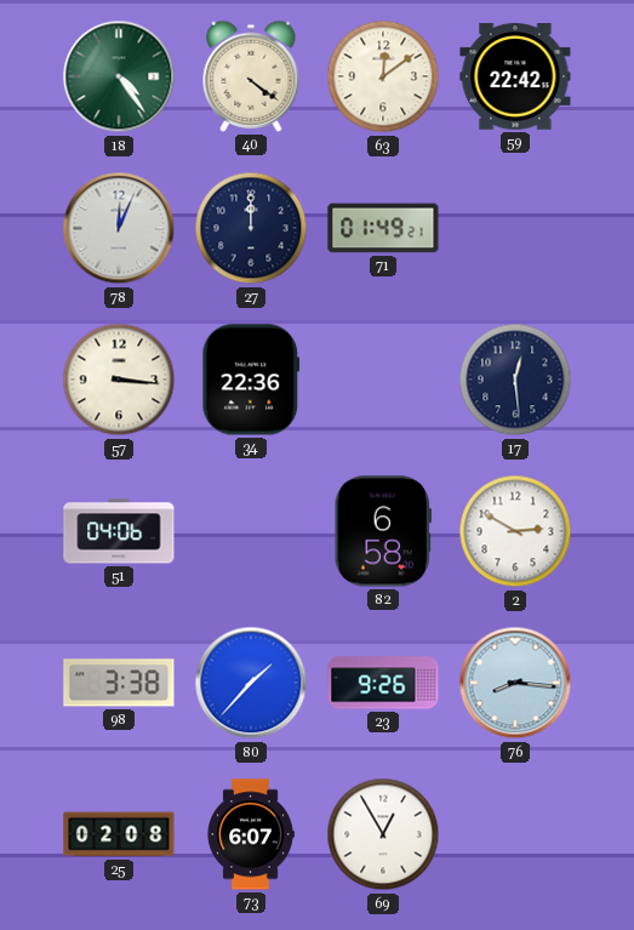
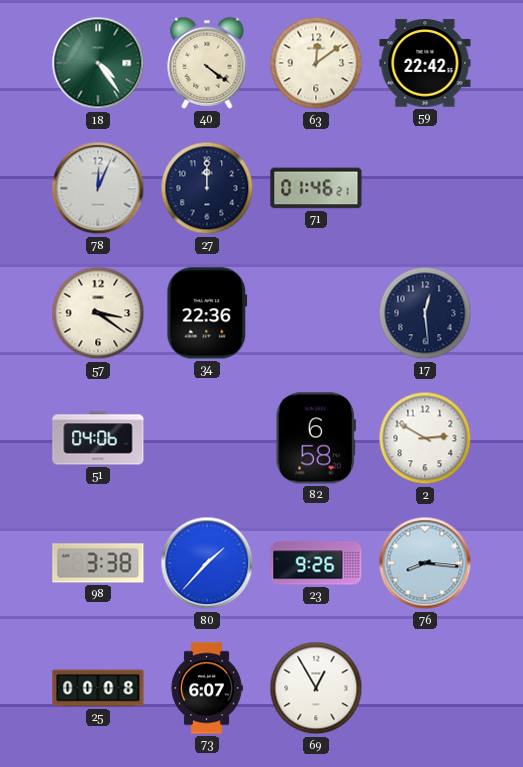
71: 01:49 -> 01:46 (316, 188)
57: 3:16 -> 3:21 (98, 313)
25: 02:08 -> 00:08 (98, 688)
